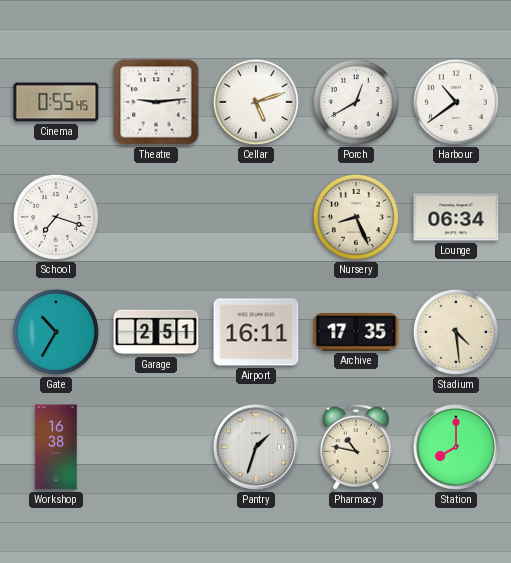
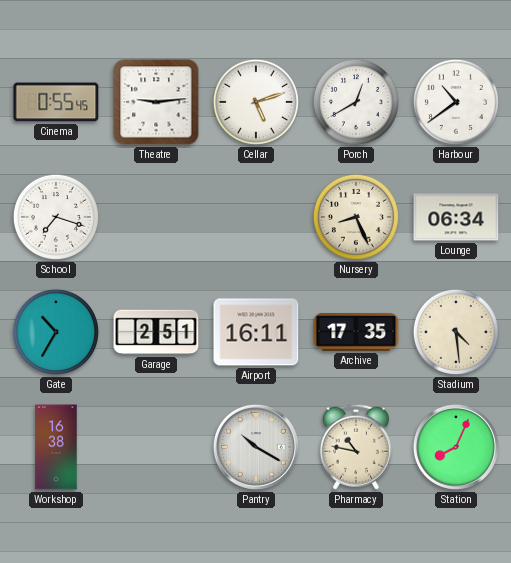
Pantry: 1:33 -> 10:20 (256, 447)
Station: 8:00 -> 8:04 (456, 447)
